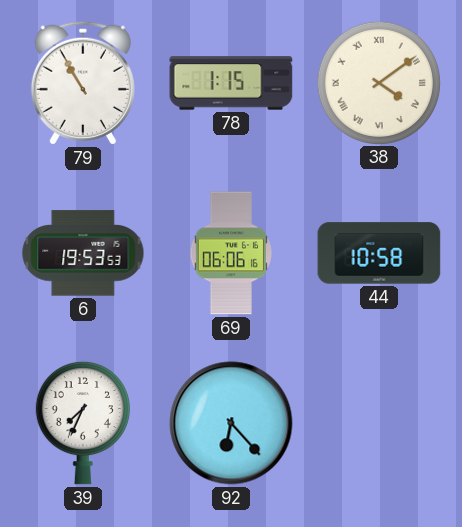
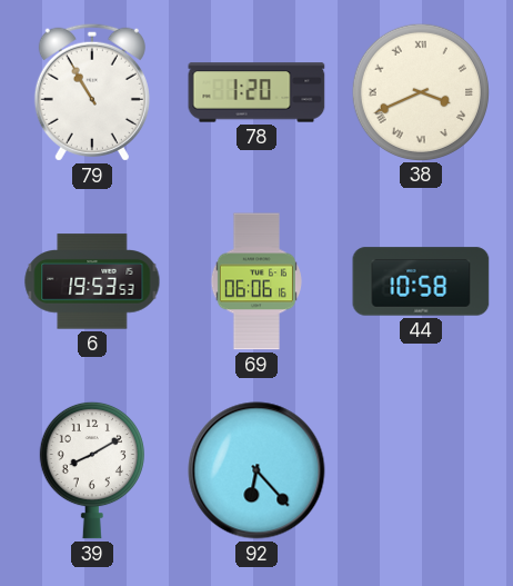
78: 1:15 -> 1:20 (256, 92)
38: 4:09 -> 3:41 (420, 91)
39: 7:34 -> 8:10 (92, 470)
